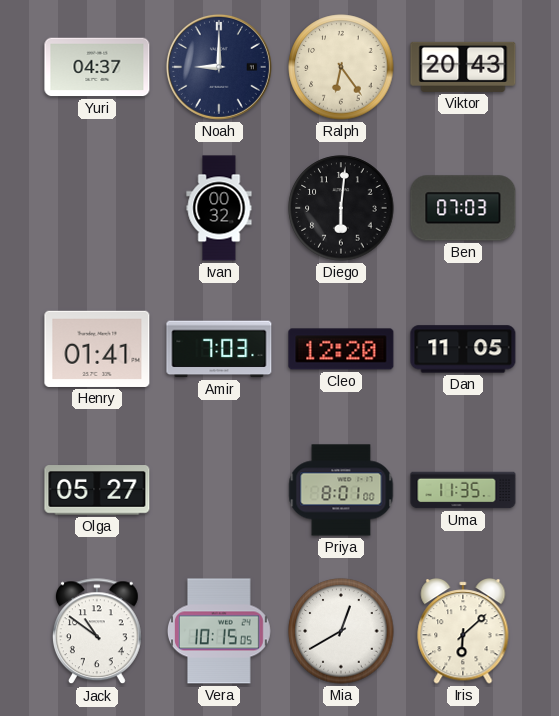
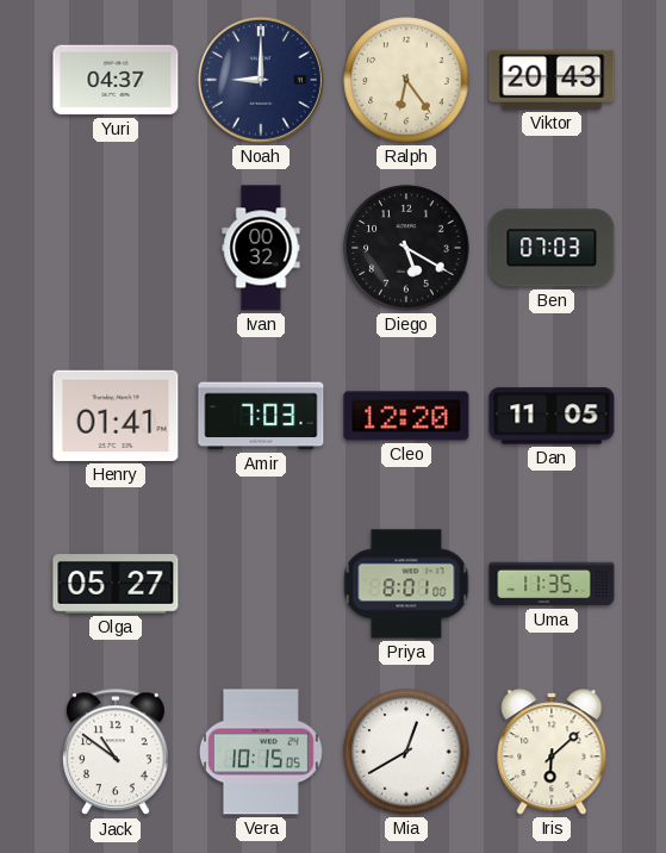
Diego: 6:01 -> 5:20 (406, 248)
